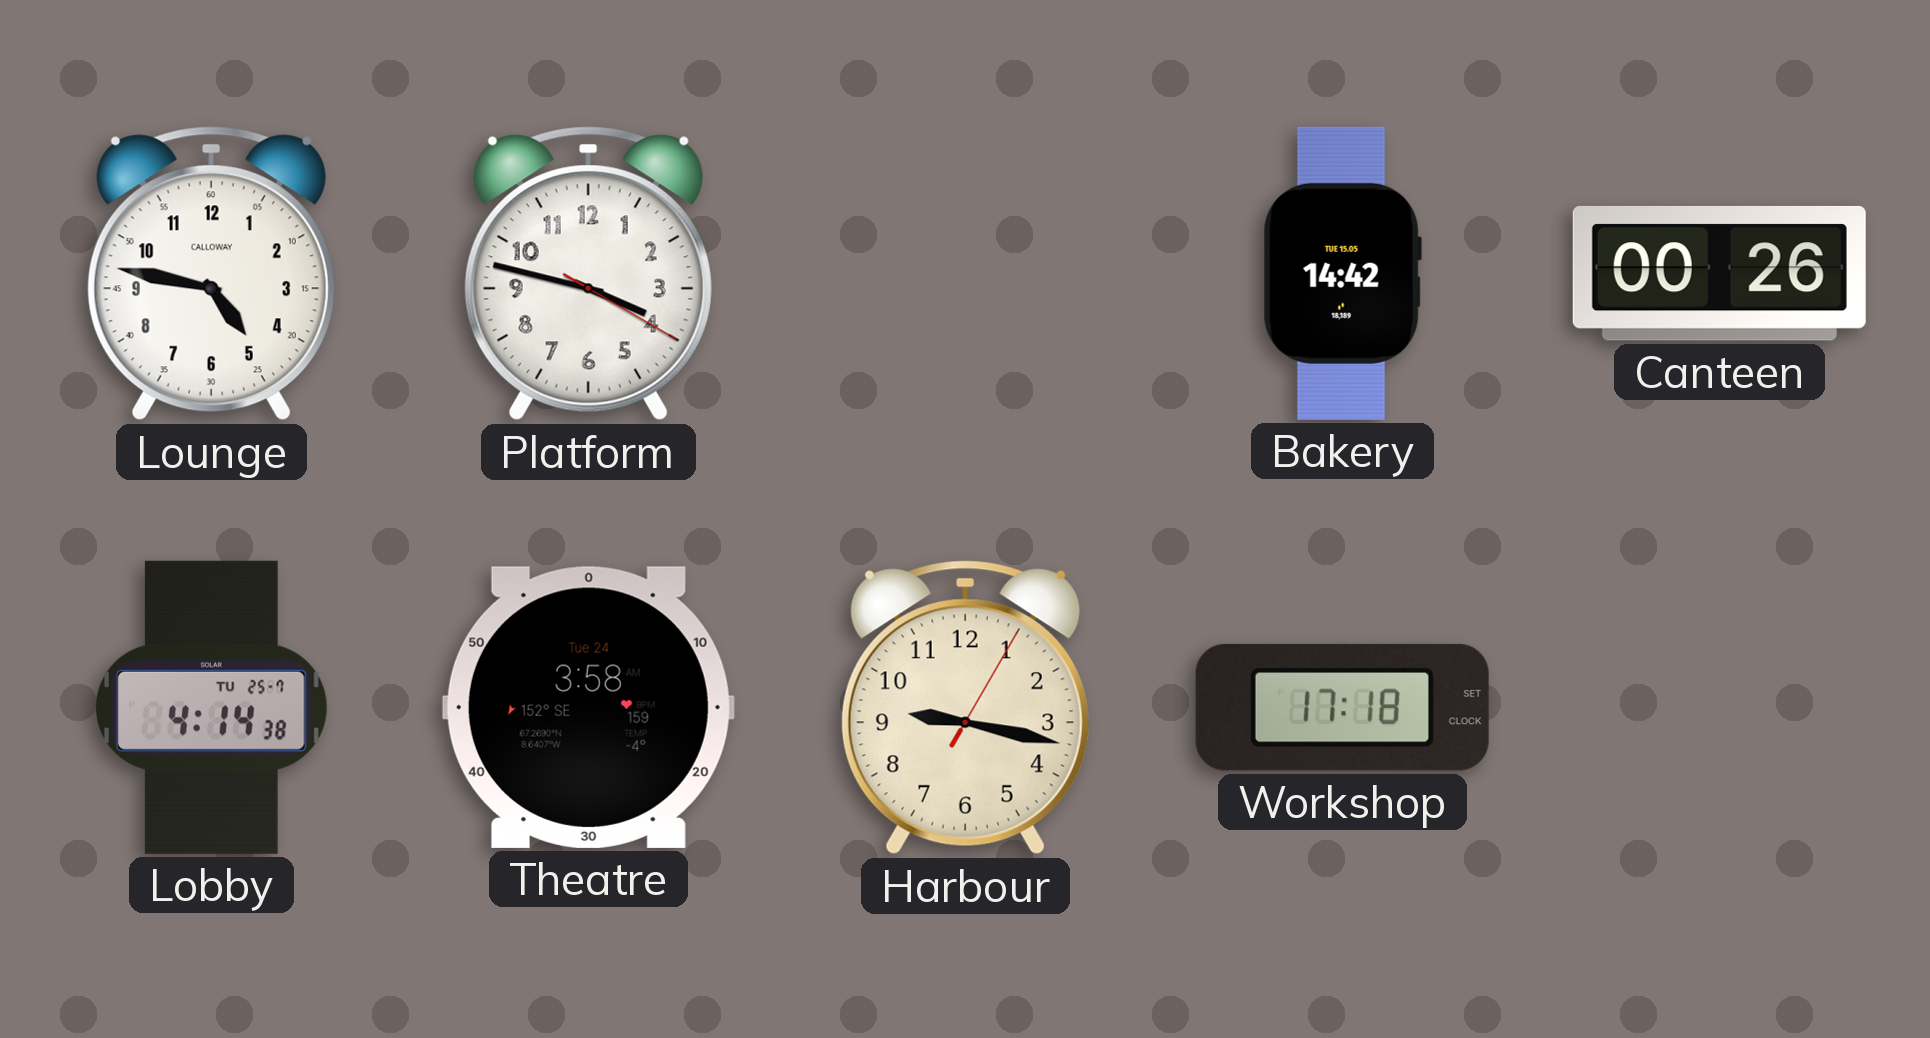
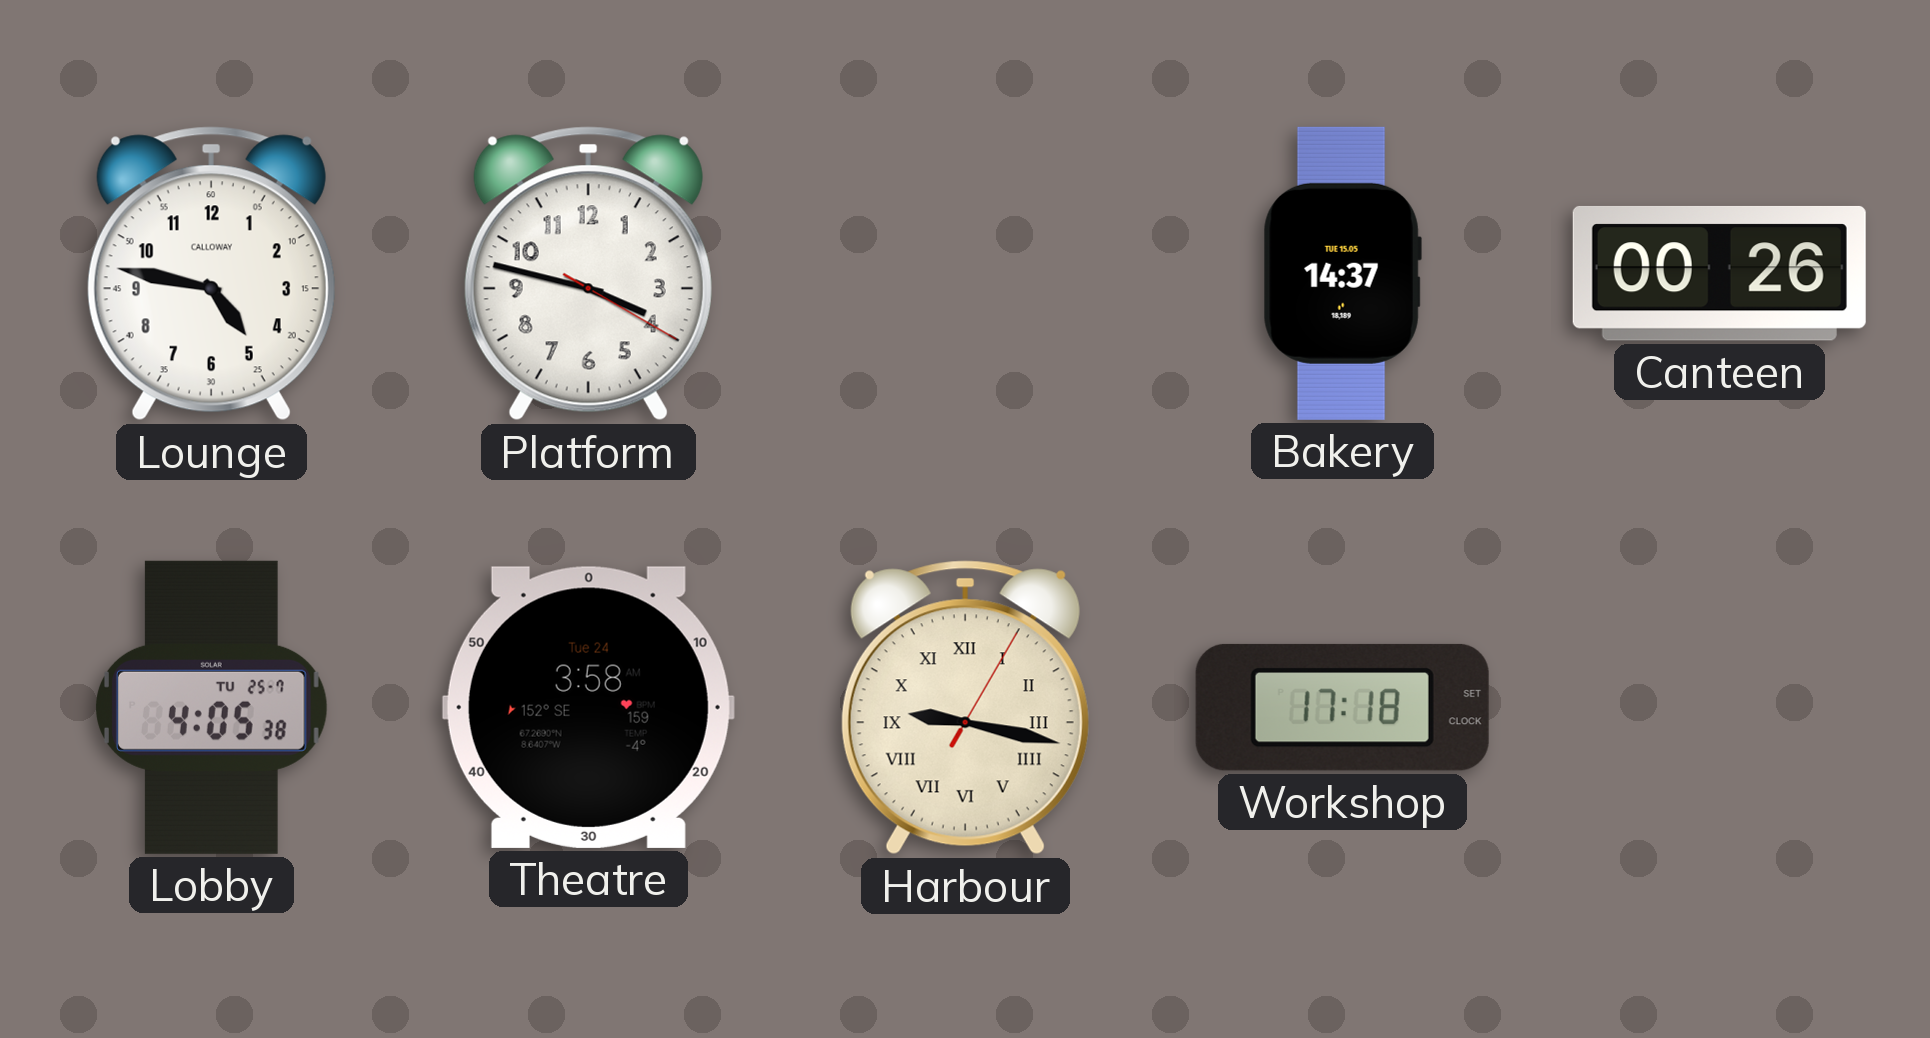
Bakery: 14:42 -> 14:37 (1342, 273)
Lobby: 4:14 -> 4:05 (211, 707)
Harbour numerals: Arabic -> Roman (965, 708)
